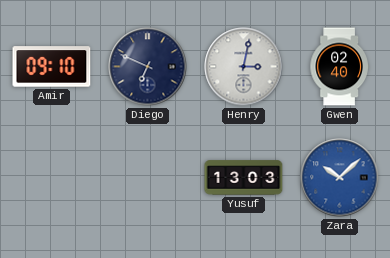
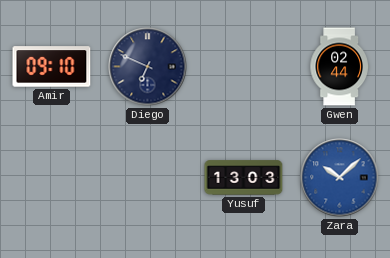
Henry: 3:02 -> none (244, 67)
Gwen: 02:40 -> 02:44 (339, 67)
